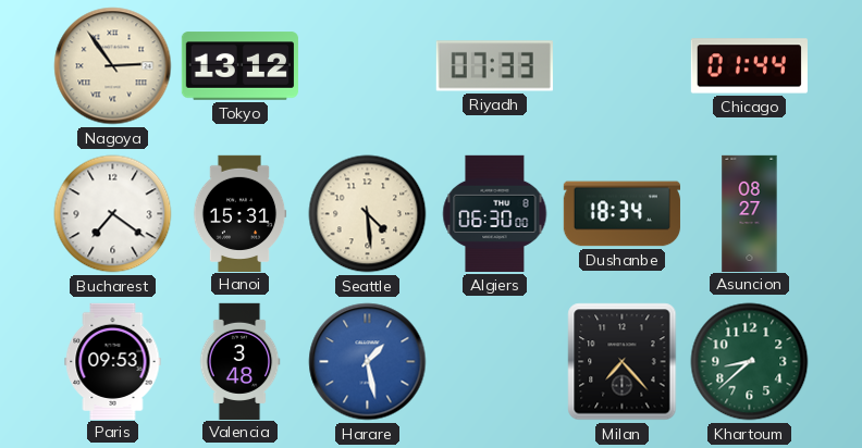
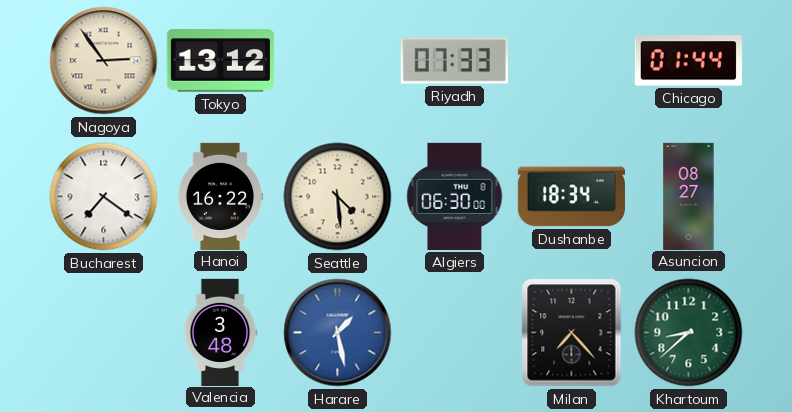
Hanoi: 15:31 -> 16:22 (220, 196)
Paris: 09:53 -> none (113, 361)
